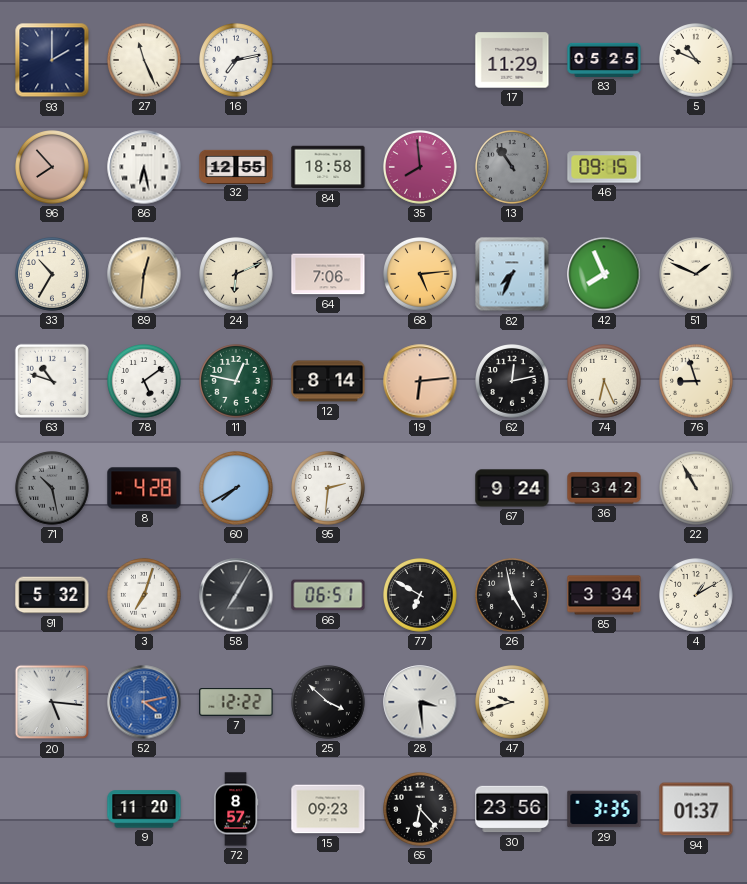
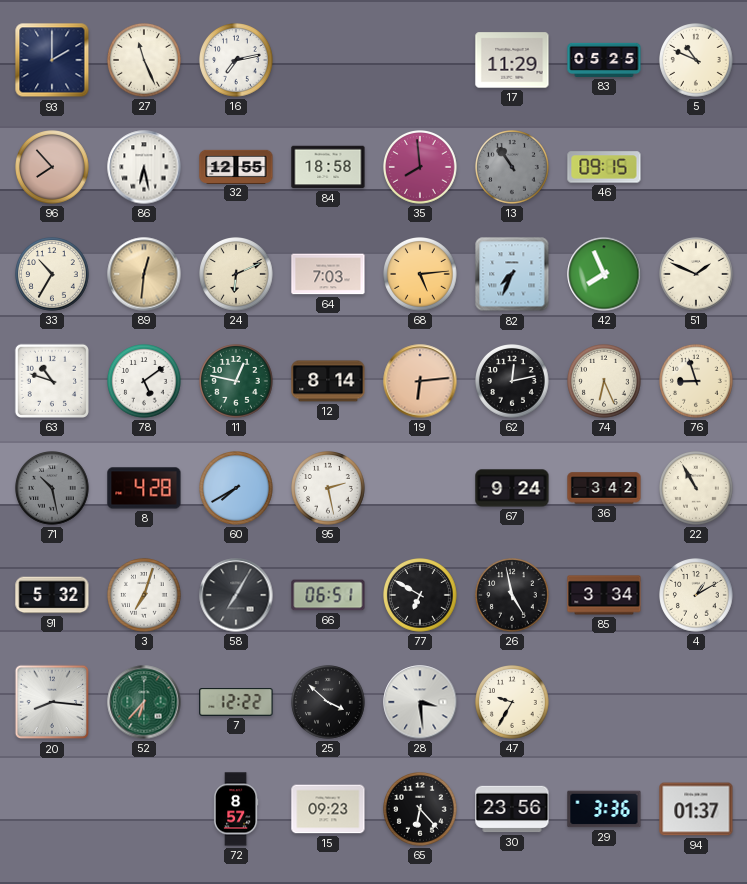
64: 7:06 -> 7:03 (328, 274)
95: 2:31 -> 2:28 (329, 489)
20: 5:16 -> 8:16 (52, 702)
52: 4:13 -> 6:37 (144, 702)
52 dial: blue -> green (144, 702)
47: 9:42 -> 9:35 (513, 703)
9: 11:20 -> none (144, 809)
29: 3:35 -> 3:36 (604, 809)
